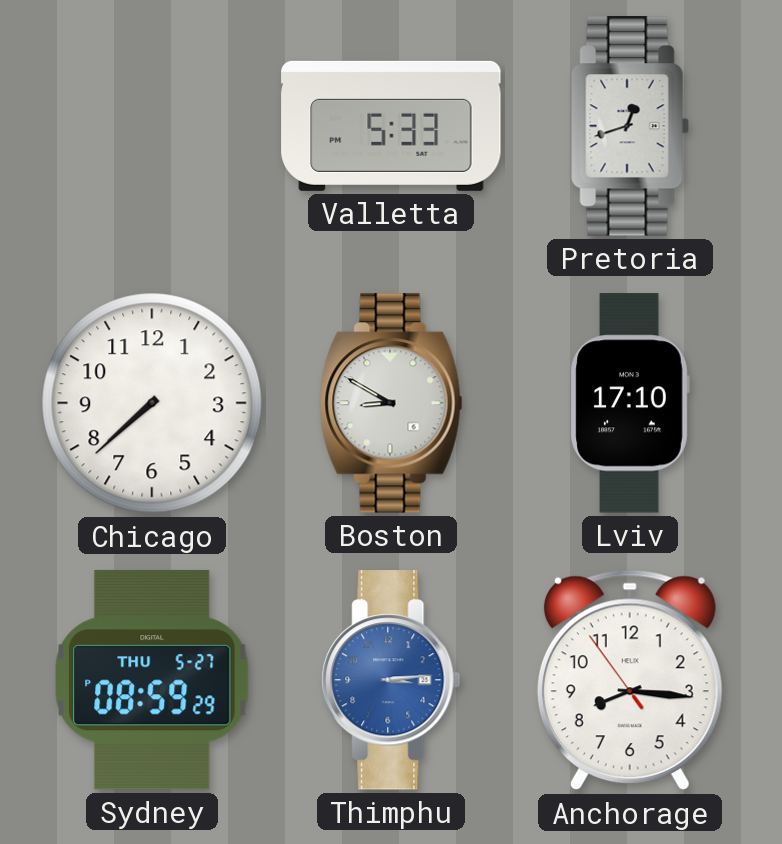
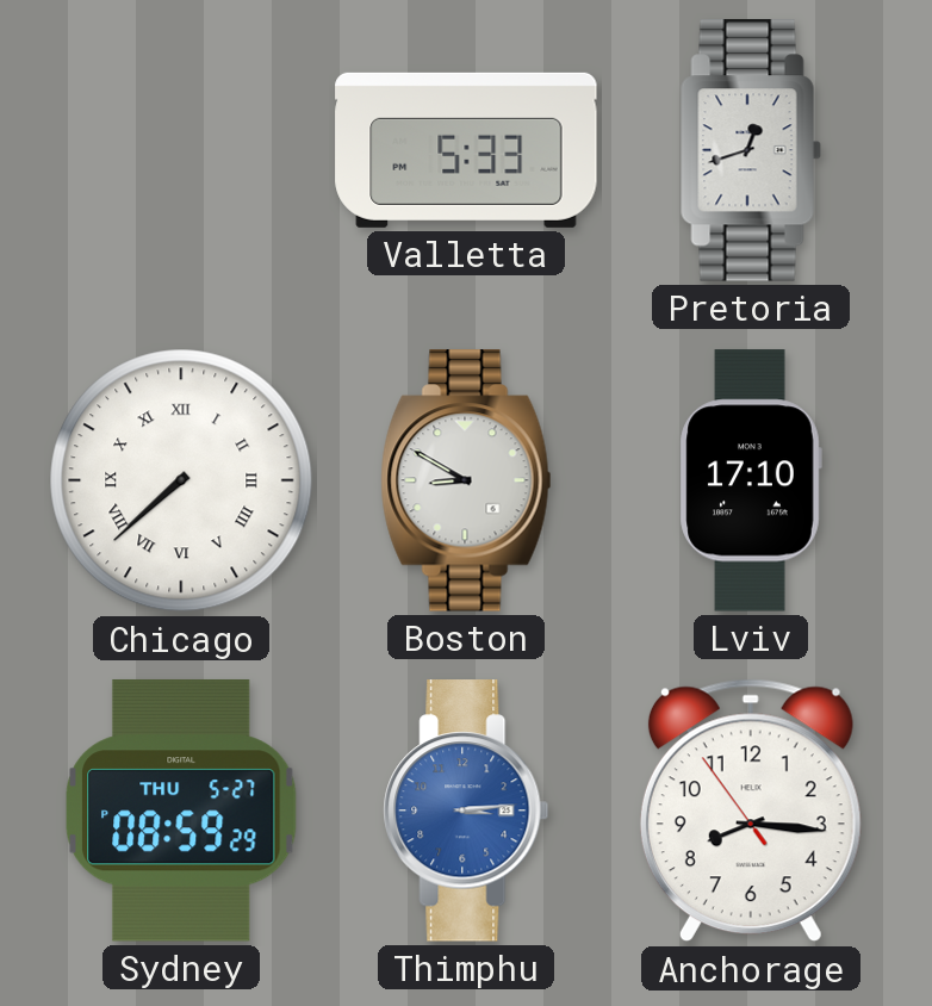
Chicago numerals: Arabic -> Roman (181, 480)
